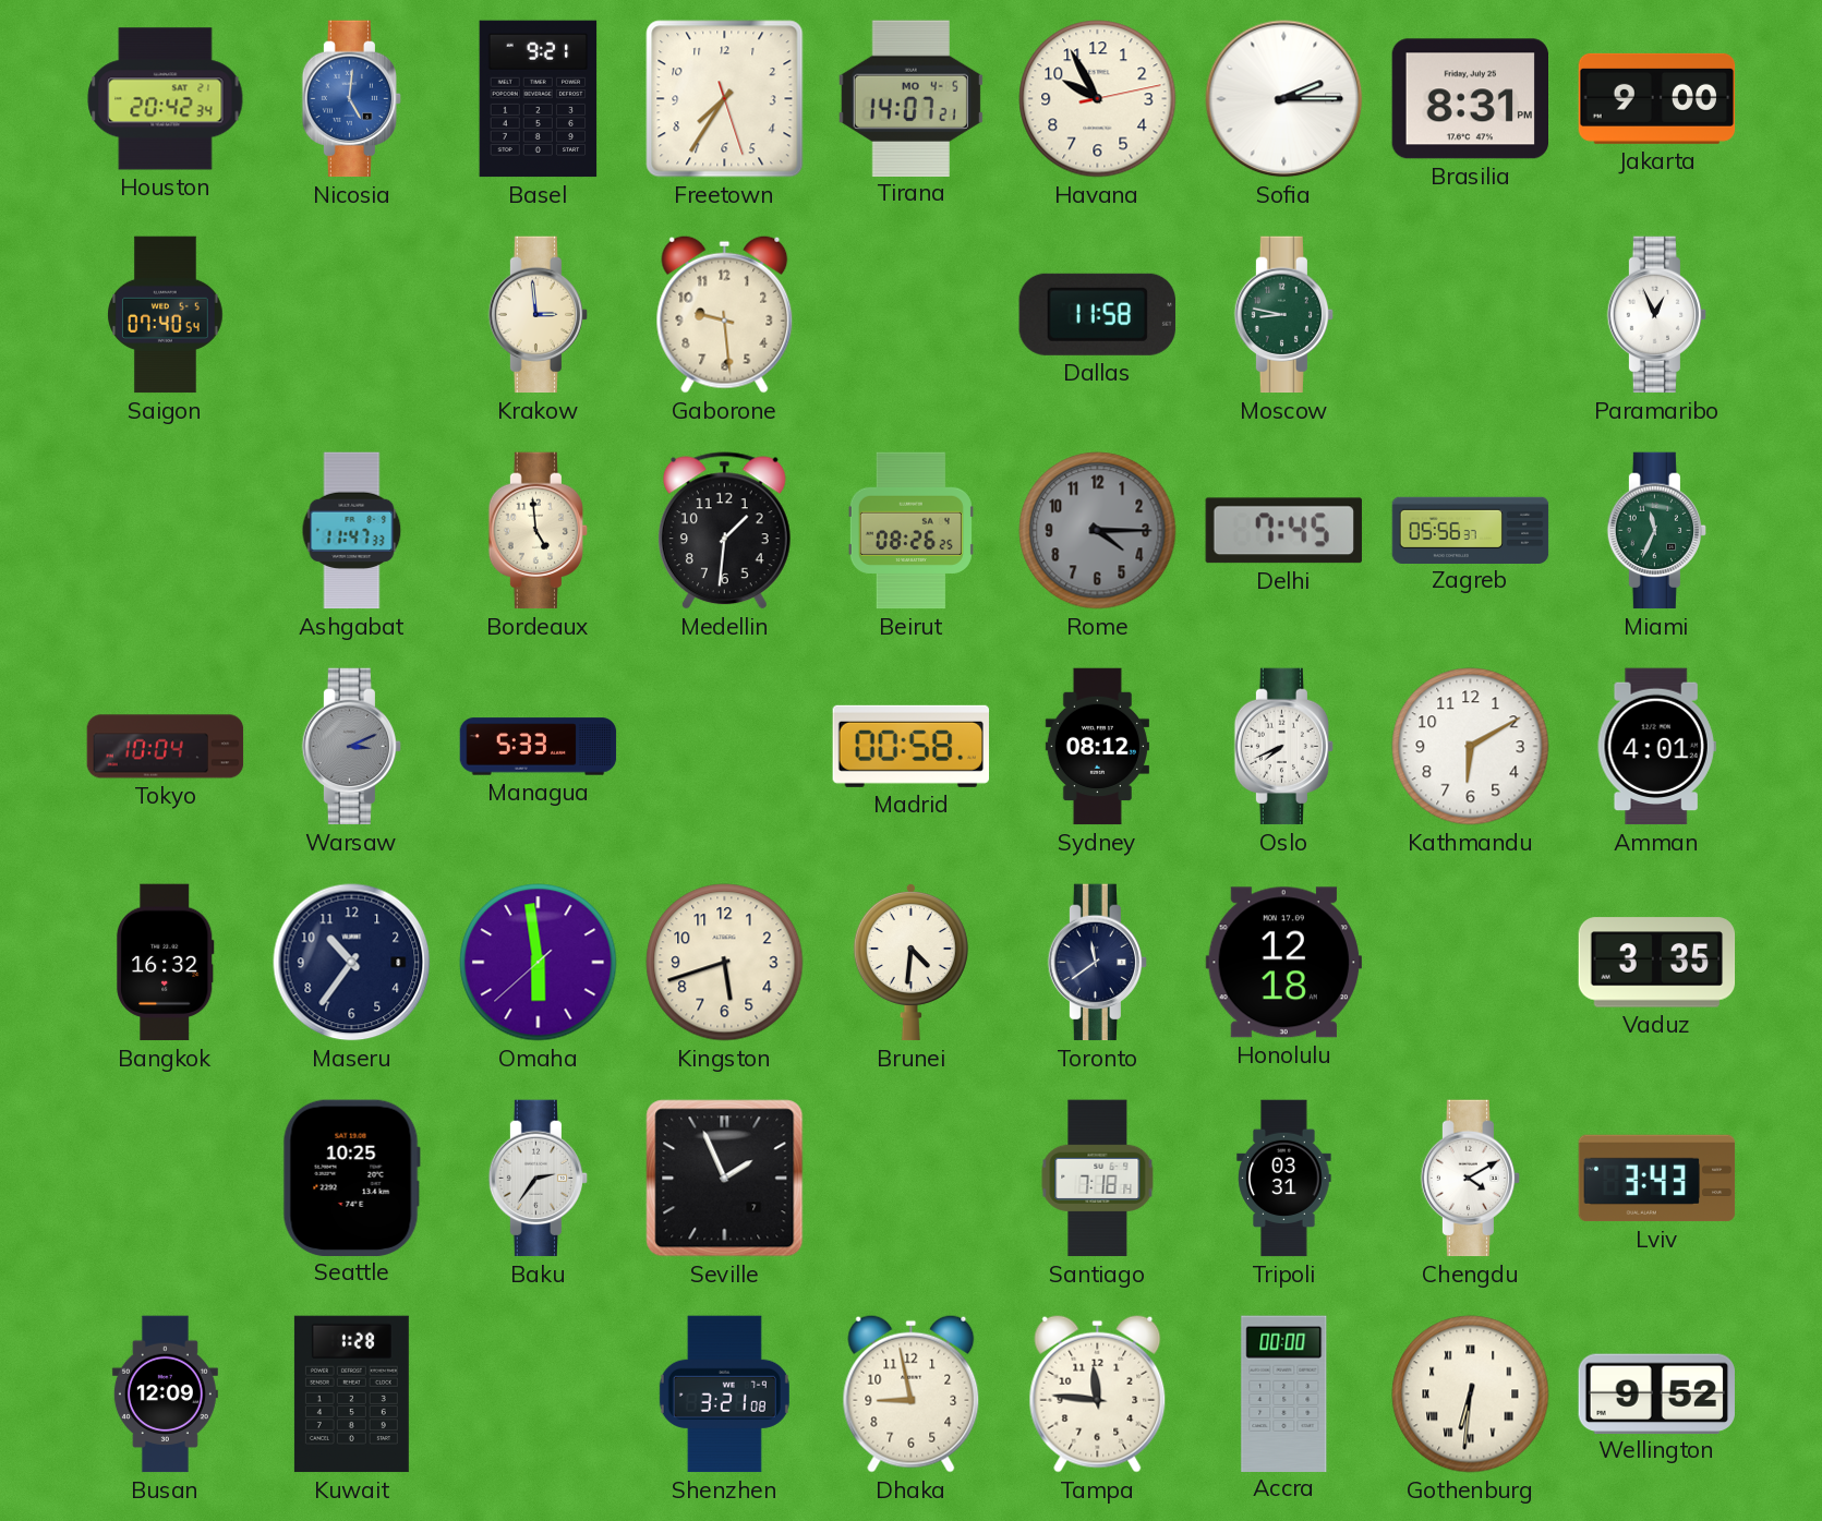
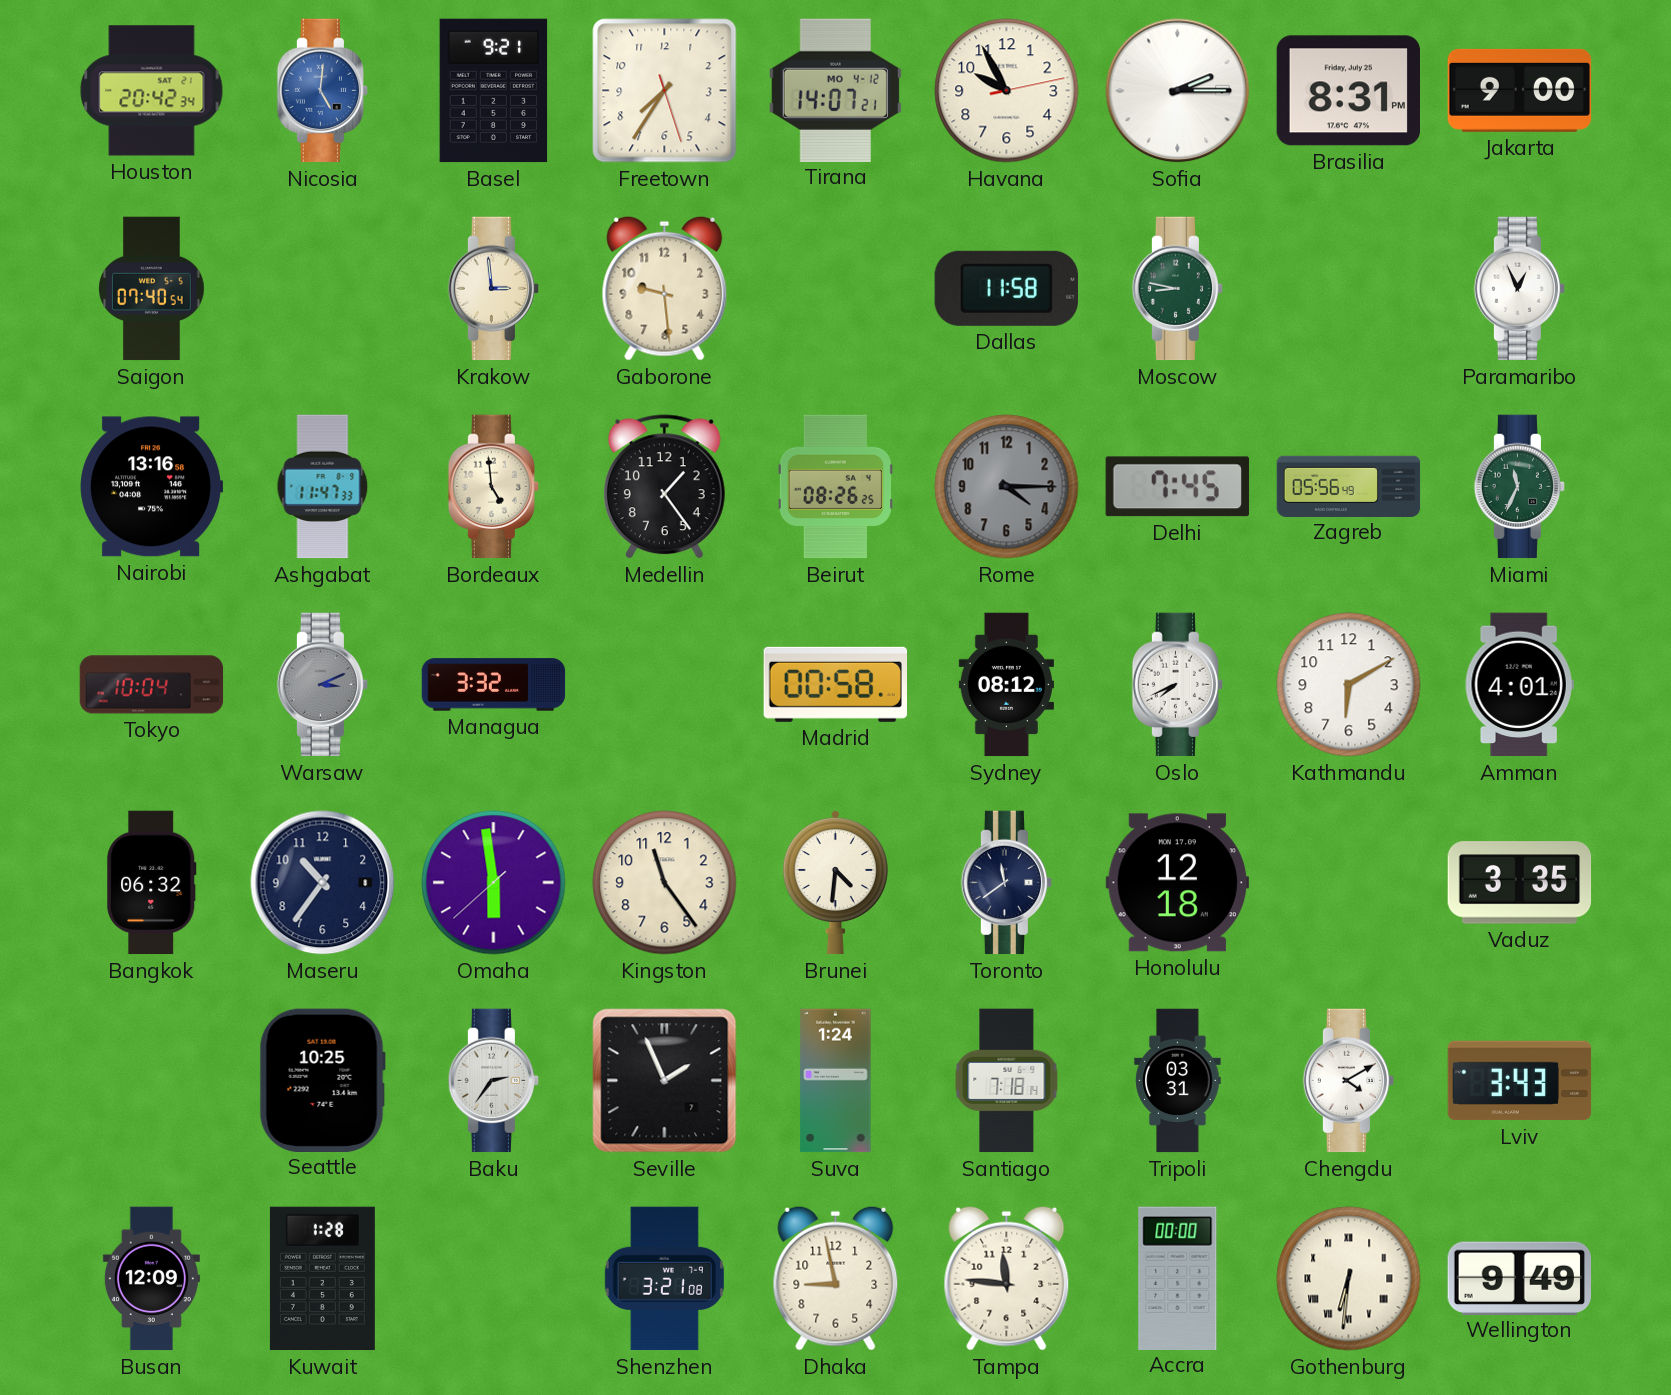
Tirana date: MO 4-5 -> MO 4-12 (835, 90)
Nairobi: none -> 13:16 (152, 487)
Medellin: 1:31 -> 1:24 (664, 487)
Zagreb: 05:56:37 -> 05:56:49 (1349, 486)
Managua: 5:33 -> 3:32 (494, 685)
Bangkok: 16:32 -> 06:32 (152, 883)
Kingston: 5:42 -> 11:24 (665, 883)
Suva: none -> 1:24 (836, 1081)
Wellington: 9:52 -> 9:49 (1519, 1278)
